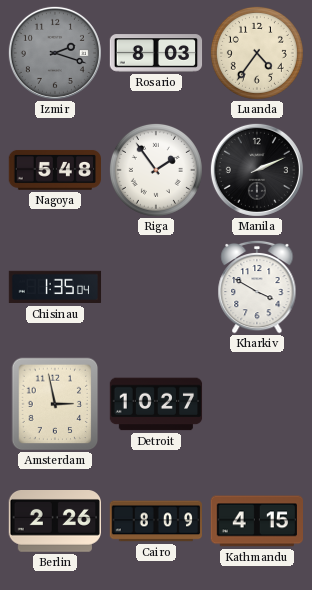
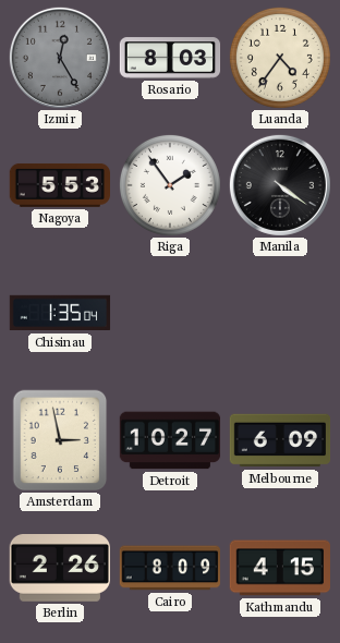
Izmir: 2:18 -> 12:25 (60, 58)
Nagoya: 5:48 -> 5:53 (59, 185)
Manila: 2:11 -> 4:21 (280, 185)
Kharkiv: 3:50 -> none (257, 287)
Melbourne: none -> 6:09 (280, 440)
